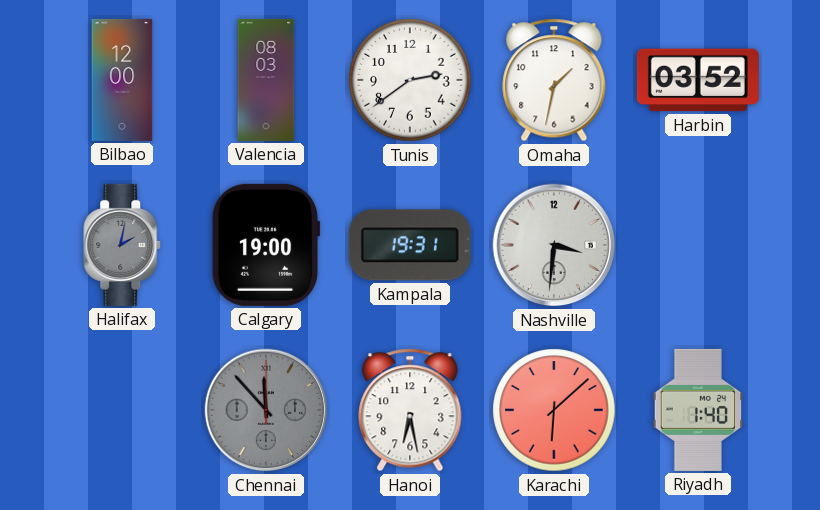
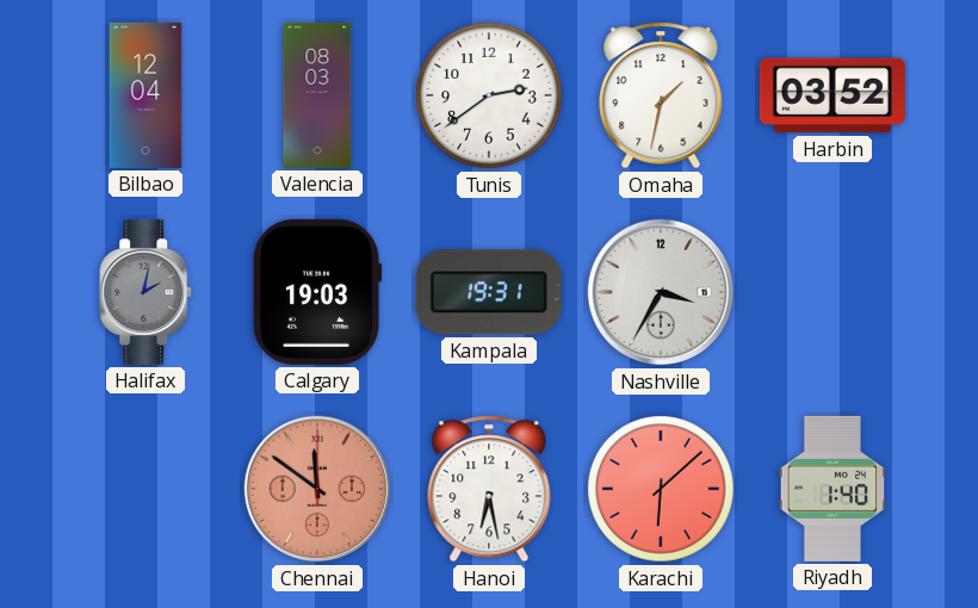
Bilbao: 12:00 -> 12:04 (146, 95)
Calgary: 19:00 -> 19:03 (317, 292)
Nashville: 3:31 -> 3:35 (661, 292)
Chennai: 11:53 -> 11:51 (317, 489)
Chennai dial: grey -> salmon (317, 489)
